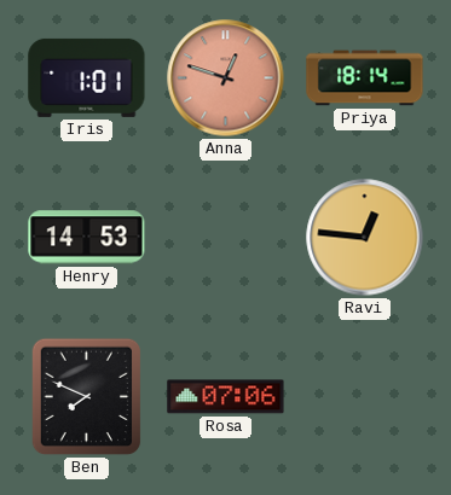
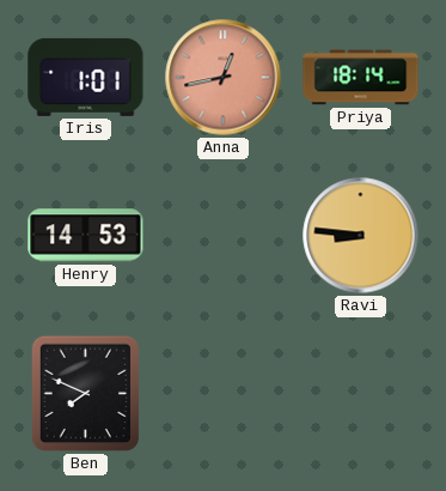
Anna: 12:48 -> 12:43 (224, 78)
Ravi: 12:46 -> 8:46 (361, 236)
Rosa: 07:06 -> none (226, 397)
